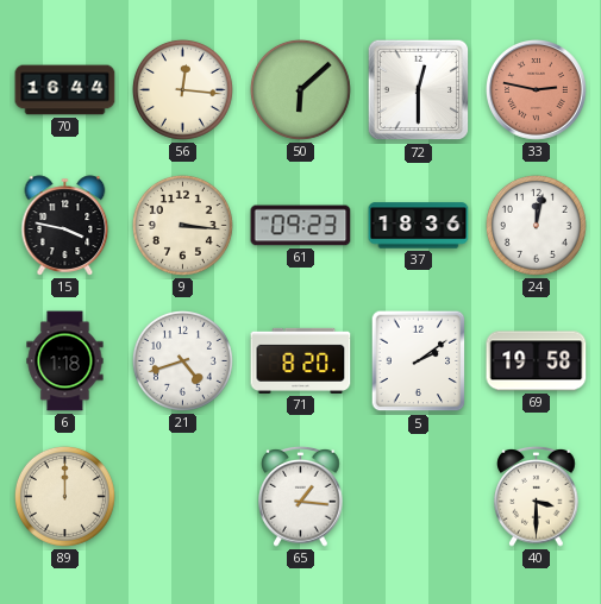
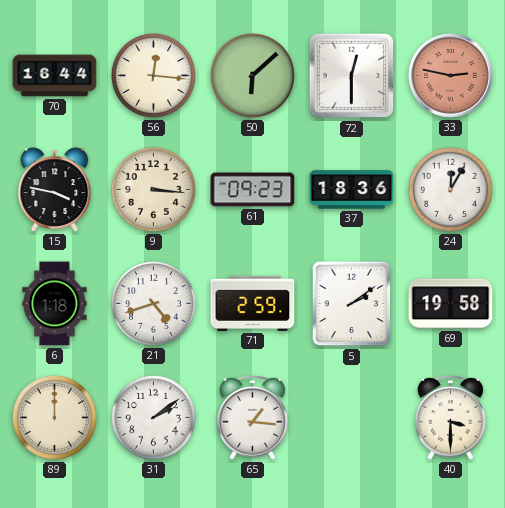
24: 12:02 -> 12:05 (450, 189)
71: 8:20 -> 2:59 (253, 303)
31: none -> 2:09 (153, 417)
